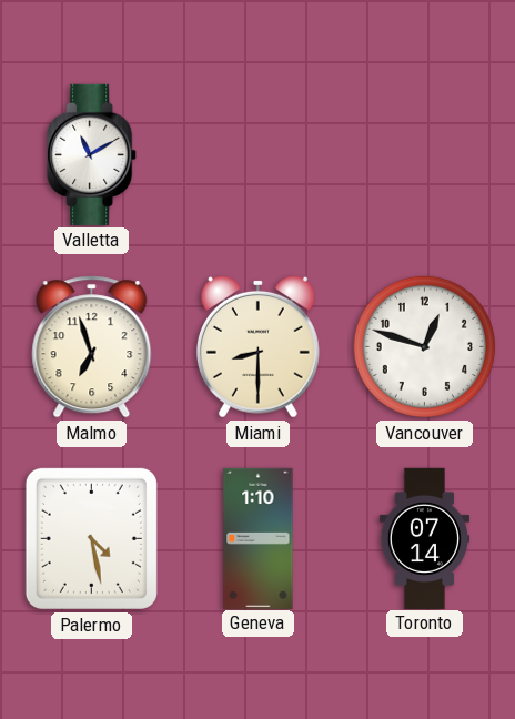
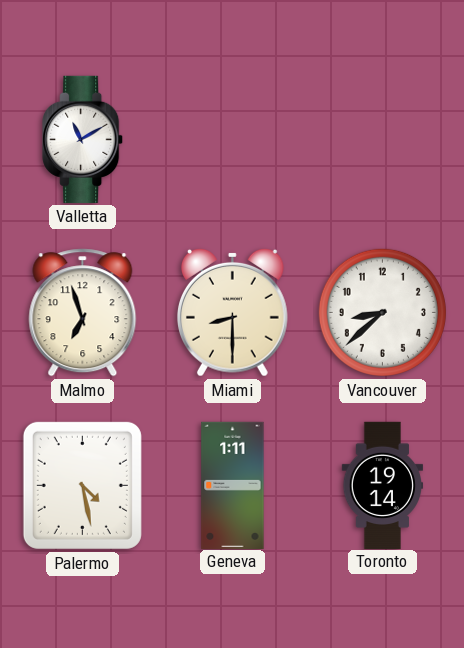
Vancouver: 12:48 -> 8:38 (382, 312)
Geneva: 1:10 -> 1:11 (233, 485)
Toronto: 07:14 -> 19:14 (383, 485)
